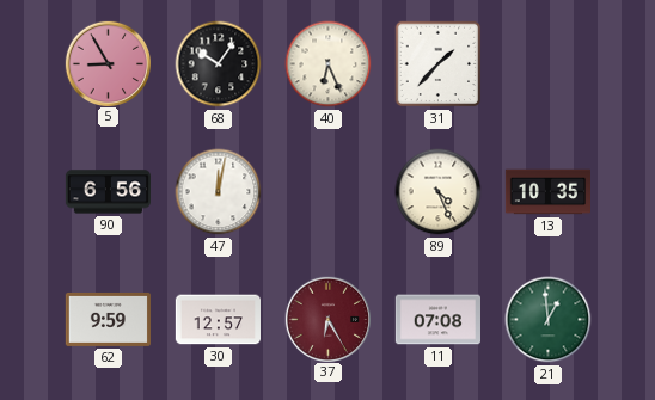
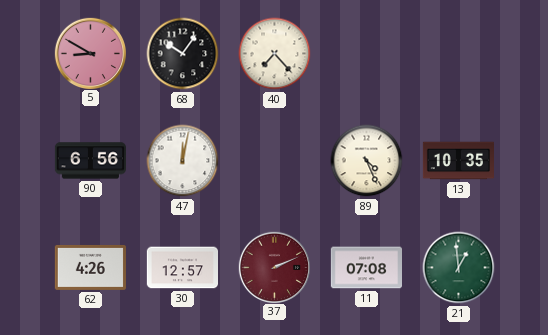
5: 8:55 -> 8:50 (90, 53)
40: 6:26 -> 7:23 (275, 54)
31: 1:37 -> none (439, 64)
62: 9:59 -> 4:26 (90, 267)
37: 6:25 -> 2:11 (274, 267)
